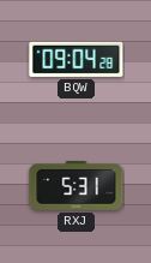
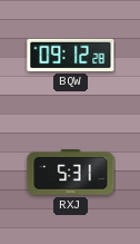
BQW: 09:04 -> 09:12 (71, 55)
